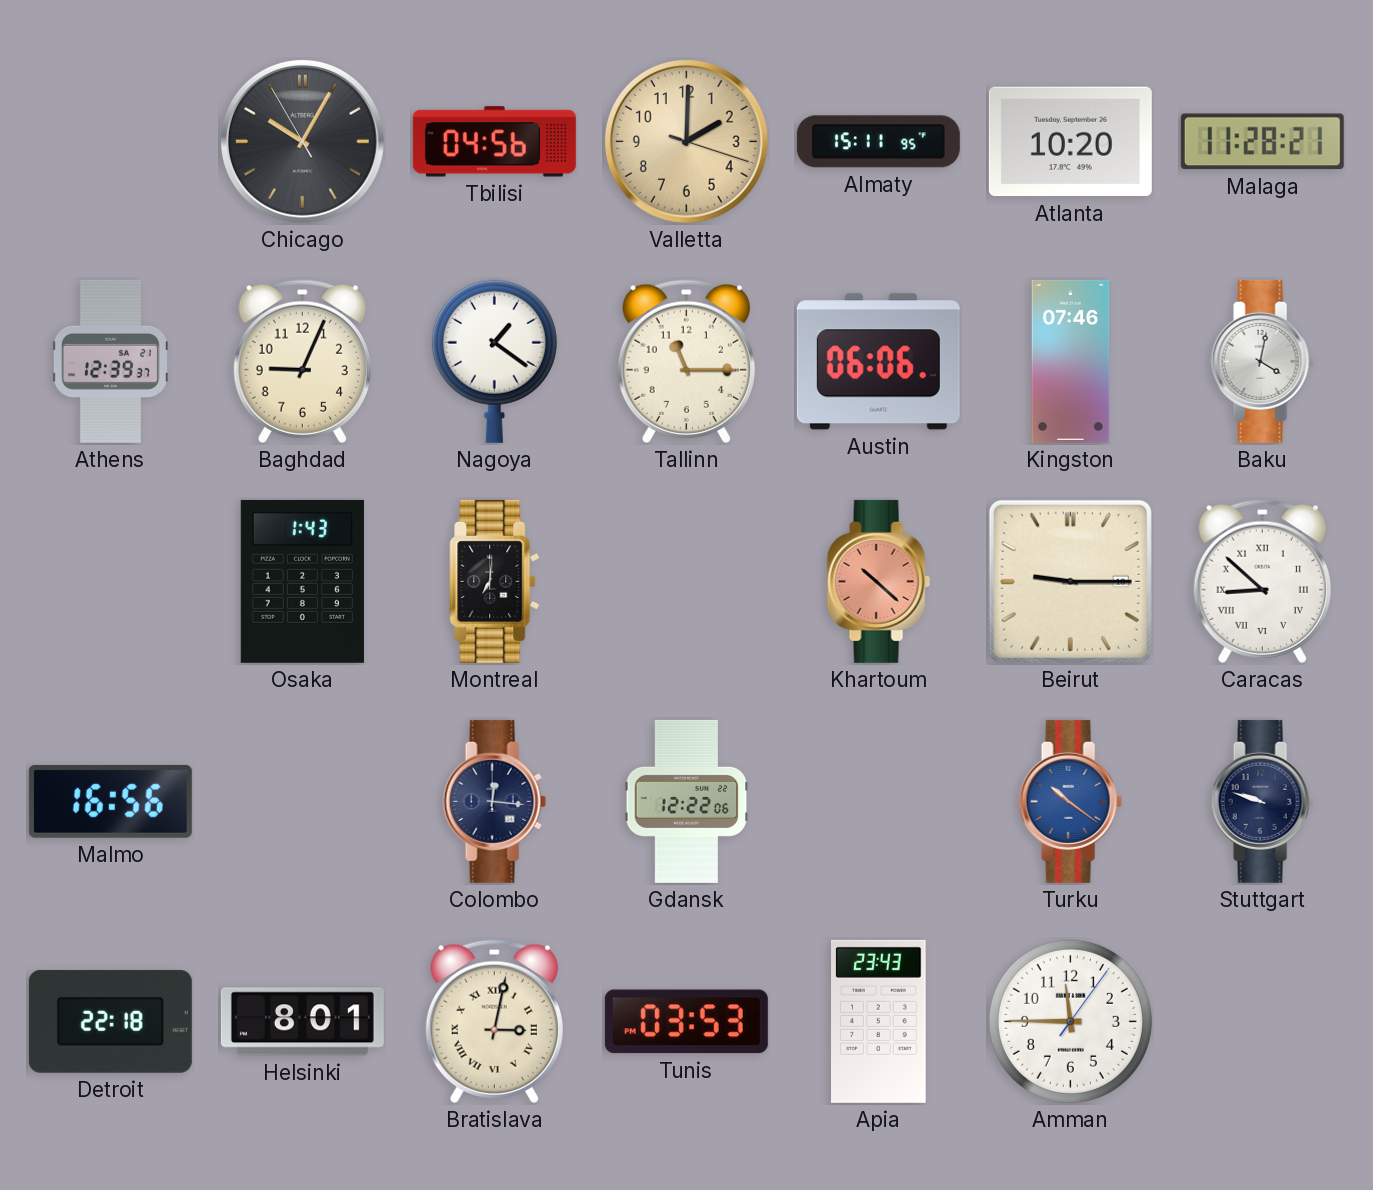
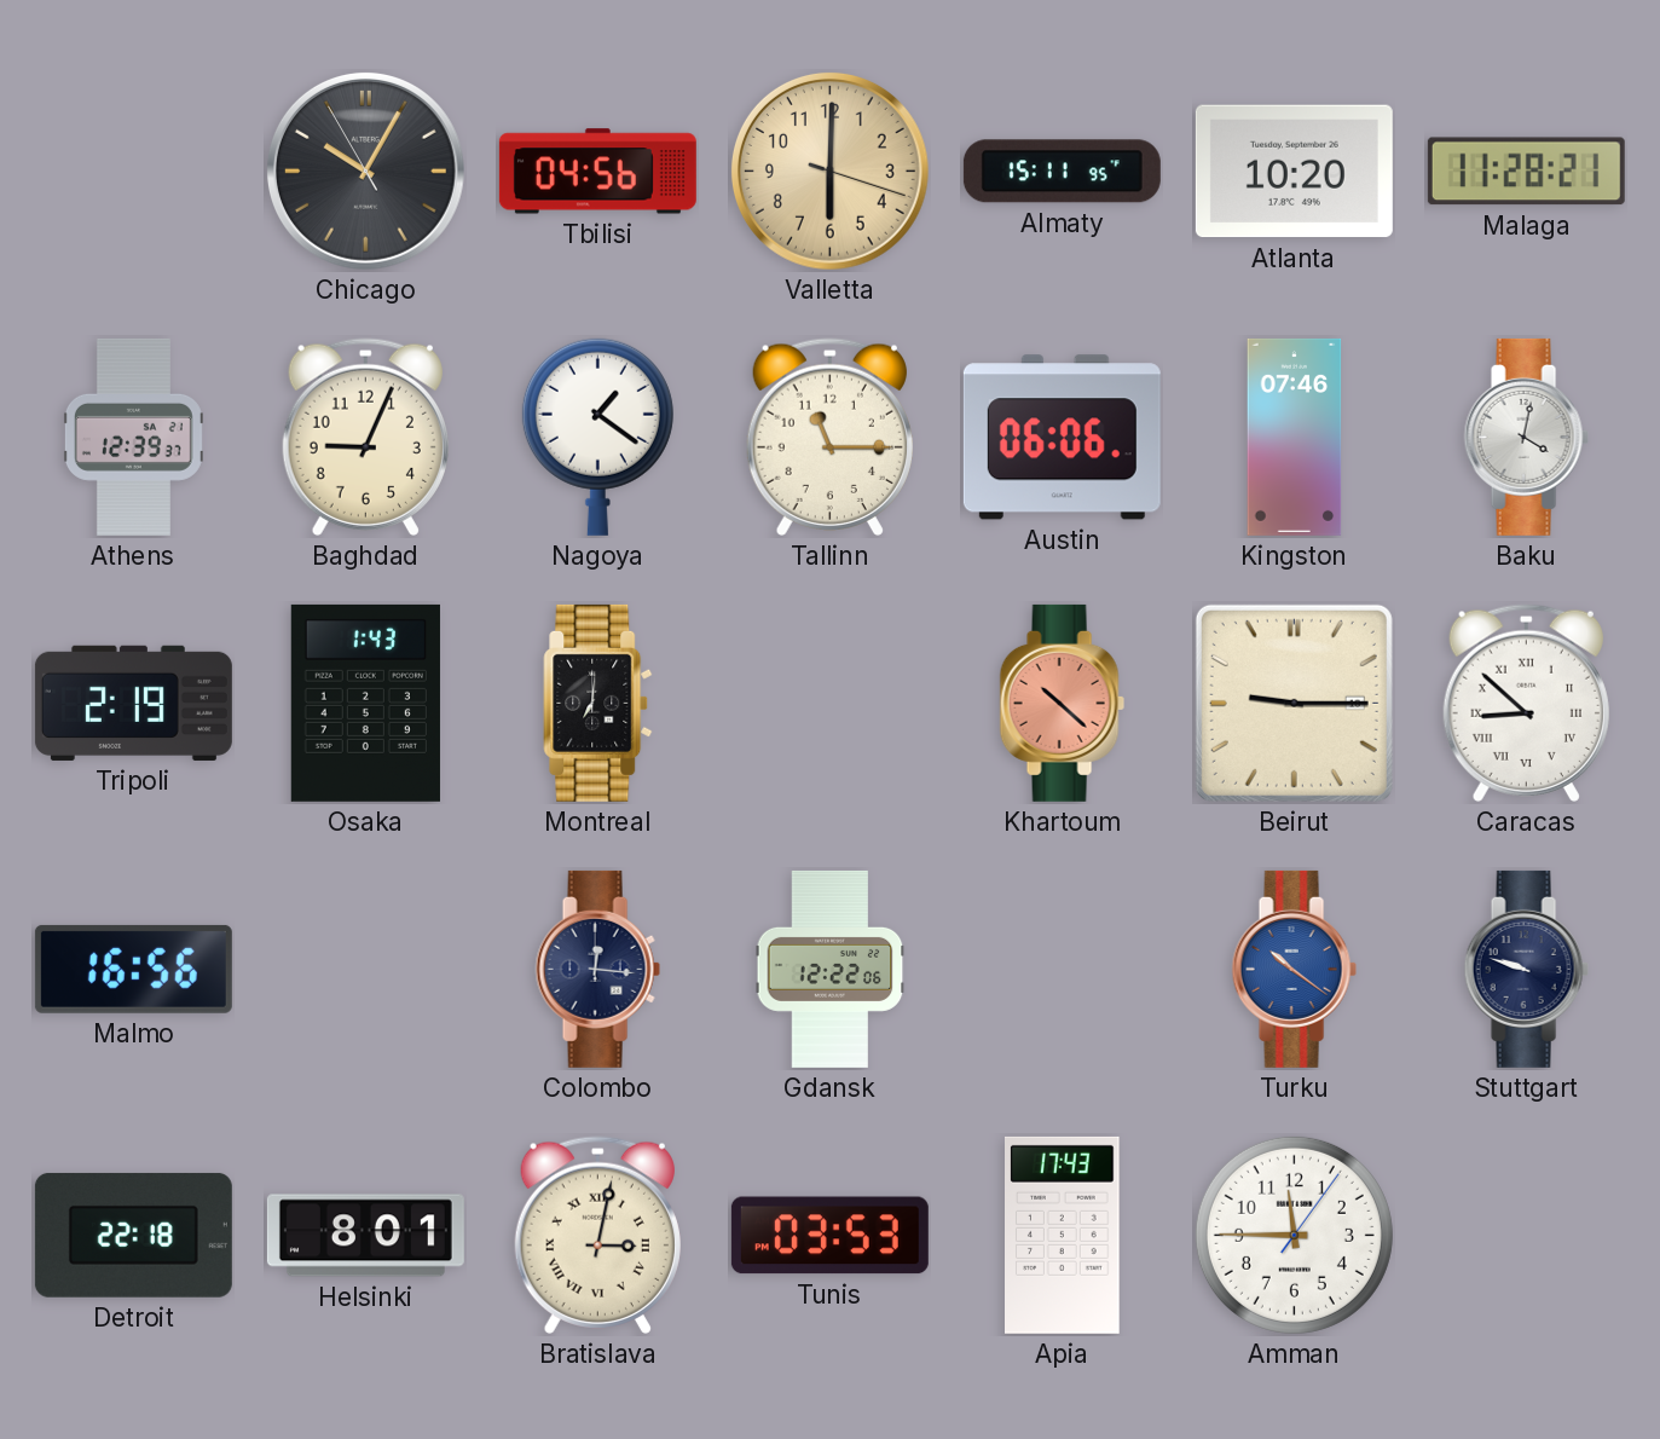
Valletta: 2:00 -> 6:00 (829, 171)
Tripoli: none -> 2:19 (133, 703)
Apia: 23:43 -> 17:43 (1063, 1235)
